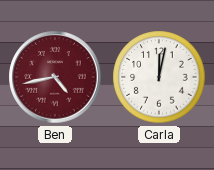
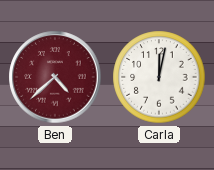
Ben: 4:43 -> 4:38 (55, 77)
